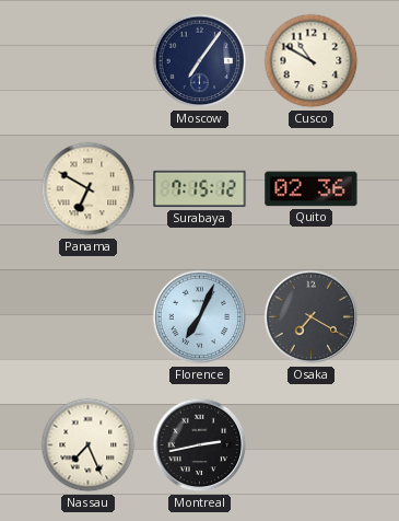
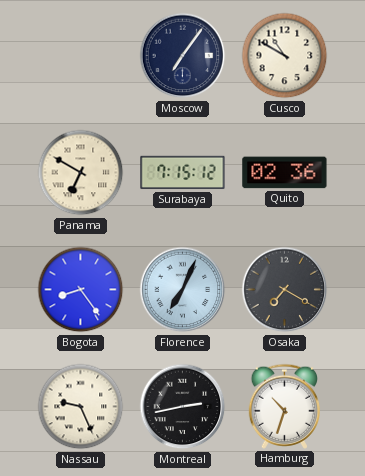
Bogota: none -> 8:24 (81, 290)
Nassau: 7:26 -> 9:26 (81, 407)
Hamburg: none -> 10:33 (285, 406)
